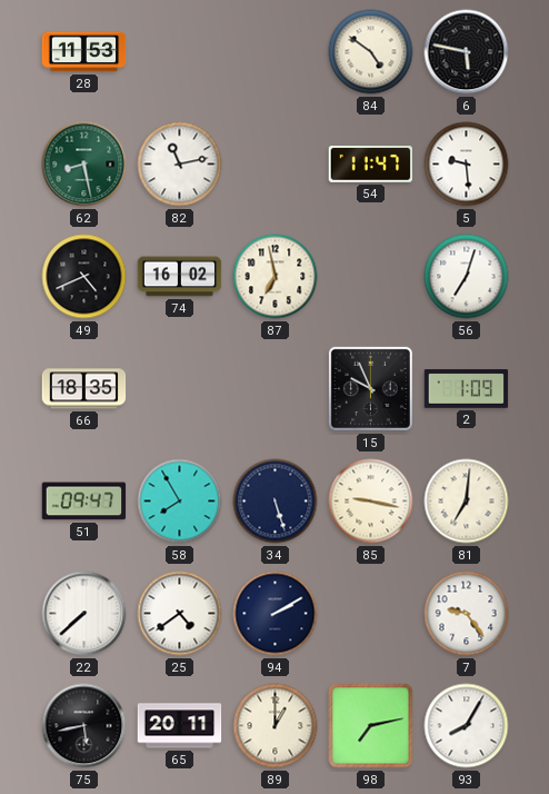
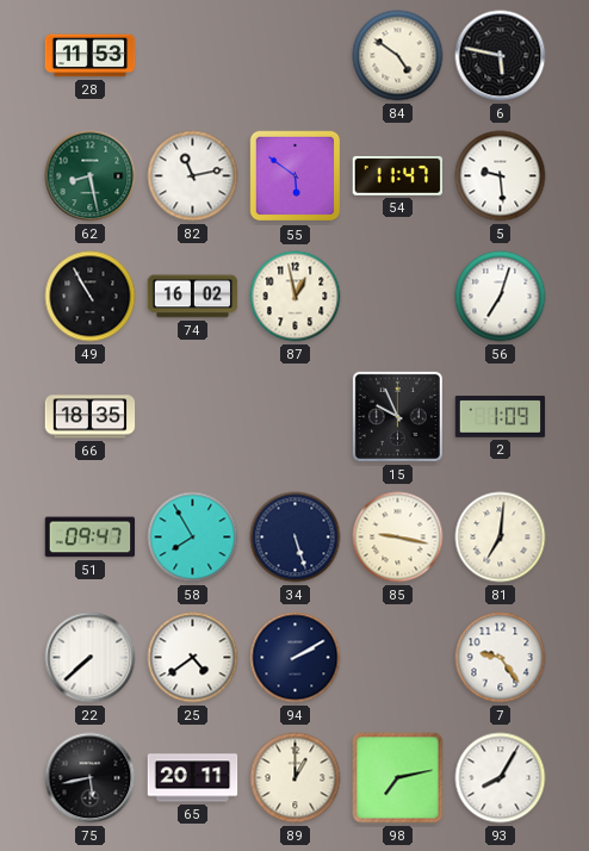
55: none -> 5:51 (296, 176)
49: 4:41 -> 10:55 (91, 297)
87: 6:58 -> 12:58 (296, 297)
